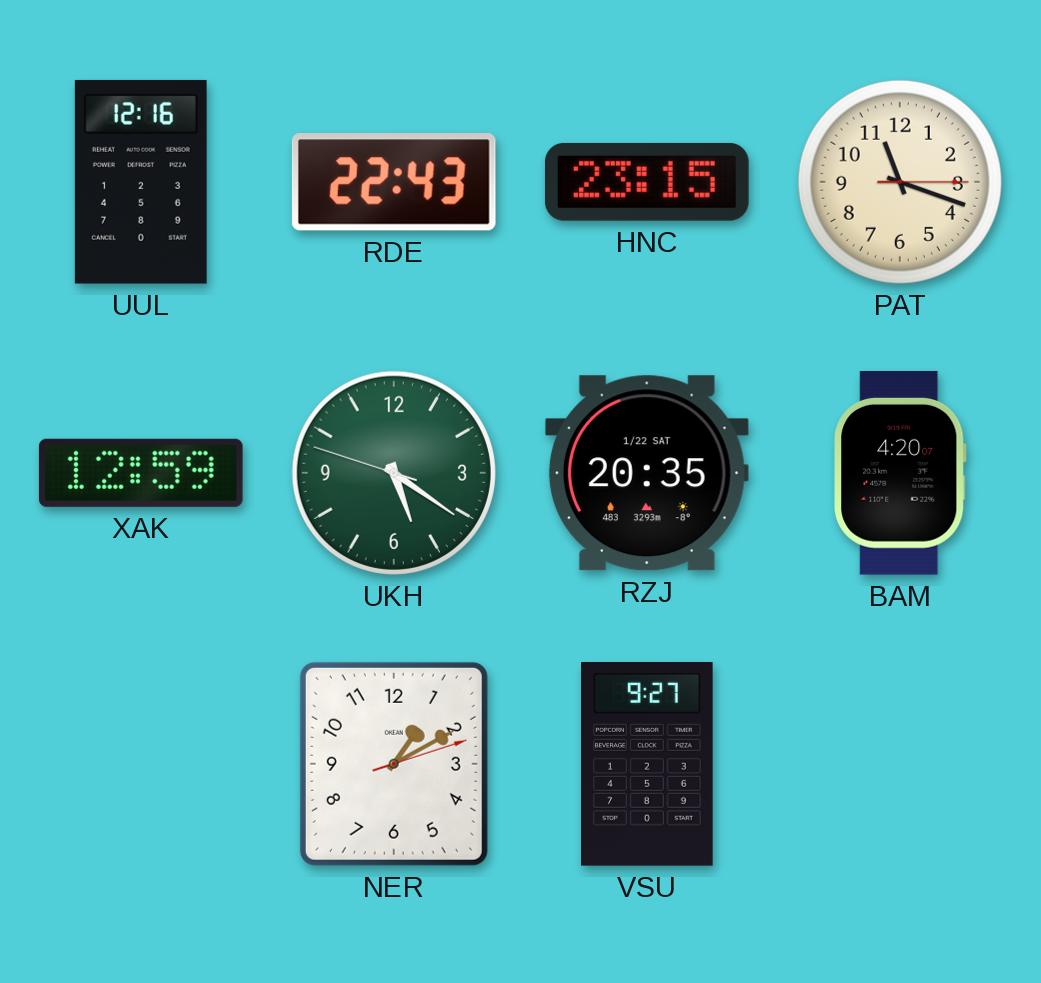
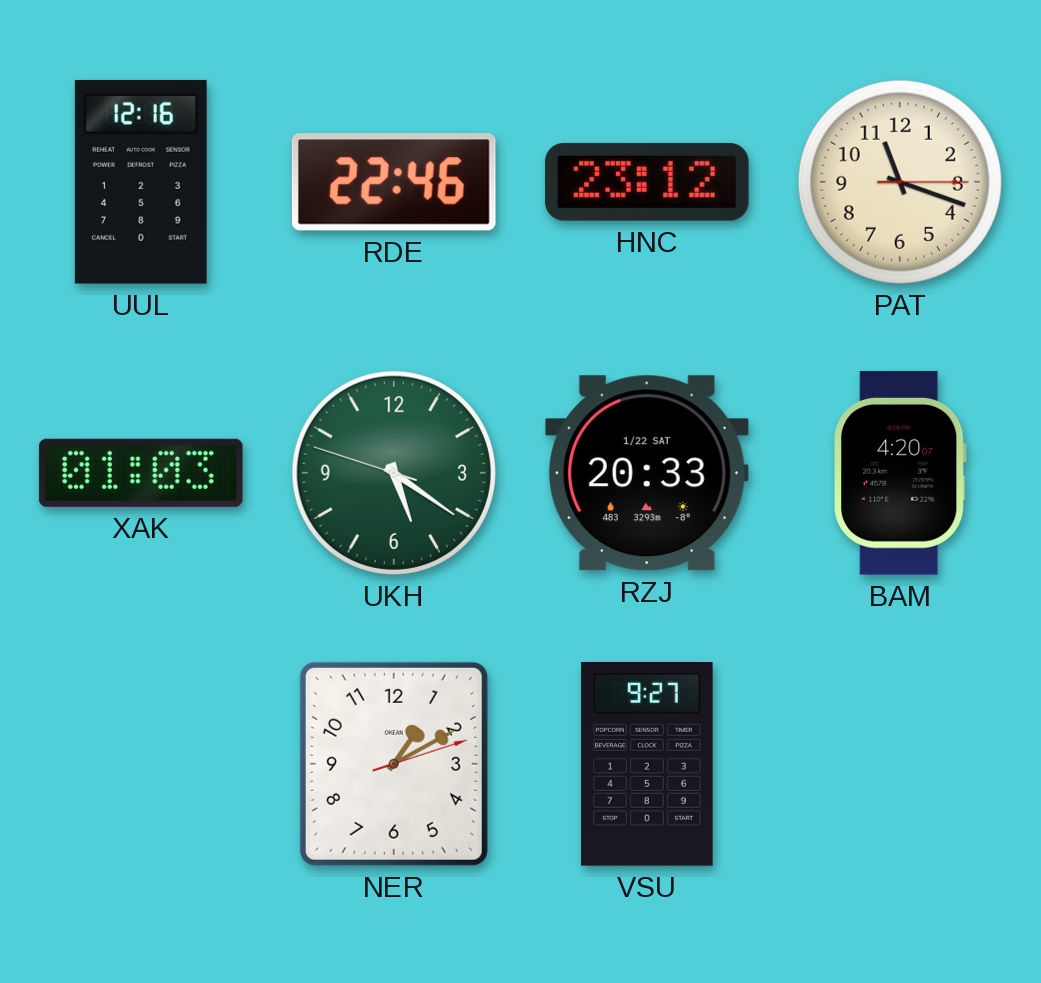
RDE: 22:43 -> 22:46 (394, 182)
HNC: 23:15 -> 23:12 (647, 182)
XAK: 12:59 -> 01:03 (141, 473)
RZJ: 20:35 -> 20:33 (647, 473)
